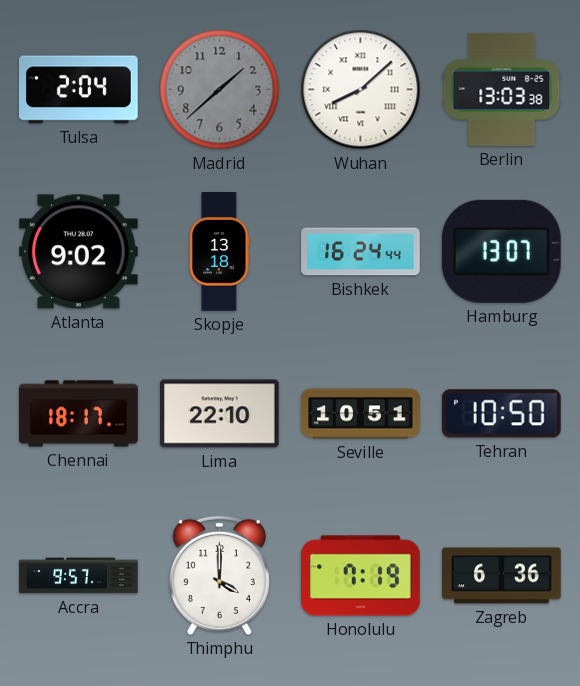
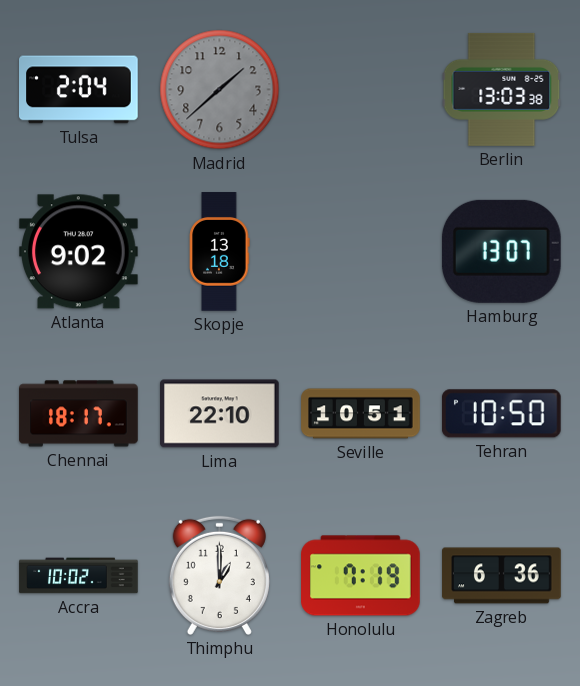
Wuhan: 8:08 -> none (361, 90)
Bishkek: 16:24 -> none (361, 252)
Accra: 9:57 -> 10:02 (79, 576)
Thimphu: 4:00 -> 1:00 (219, 575)
